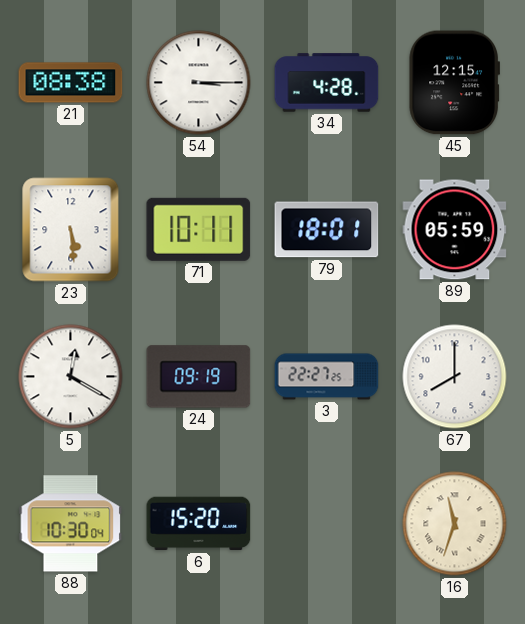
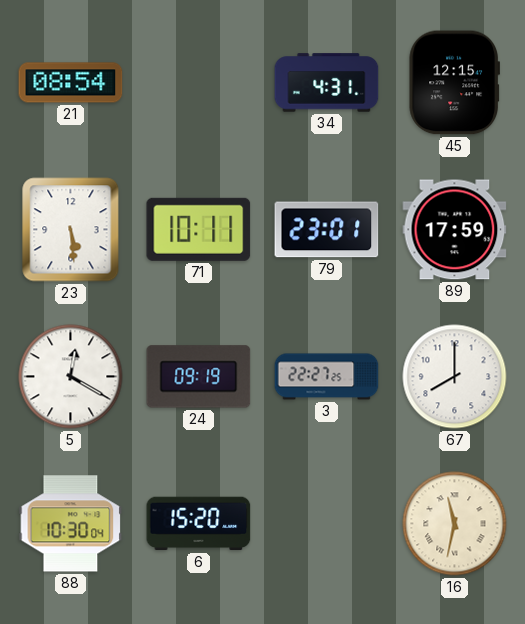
21: 08:38 -> 08:54 (71, 83)
54: 3:15 -> none (199, 83)
34: 4:28 -> 4:31 (327, 83)
79: 18:01 -> 23:01 (327, 230)
89: 05:59 -> 17:59 (455, 230)
16: 11:33 -> 11:32 (455, 524)
